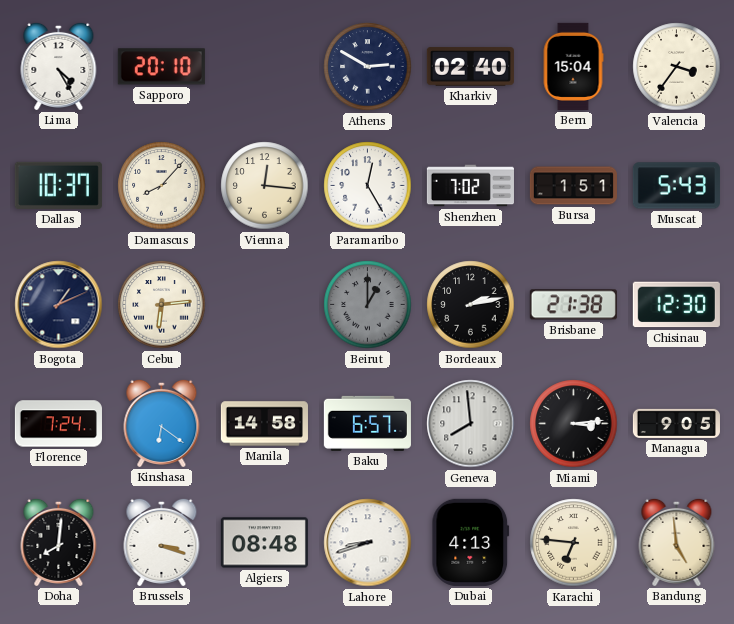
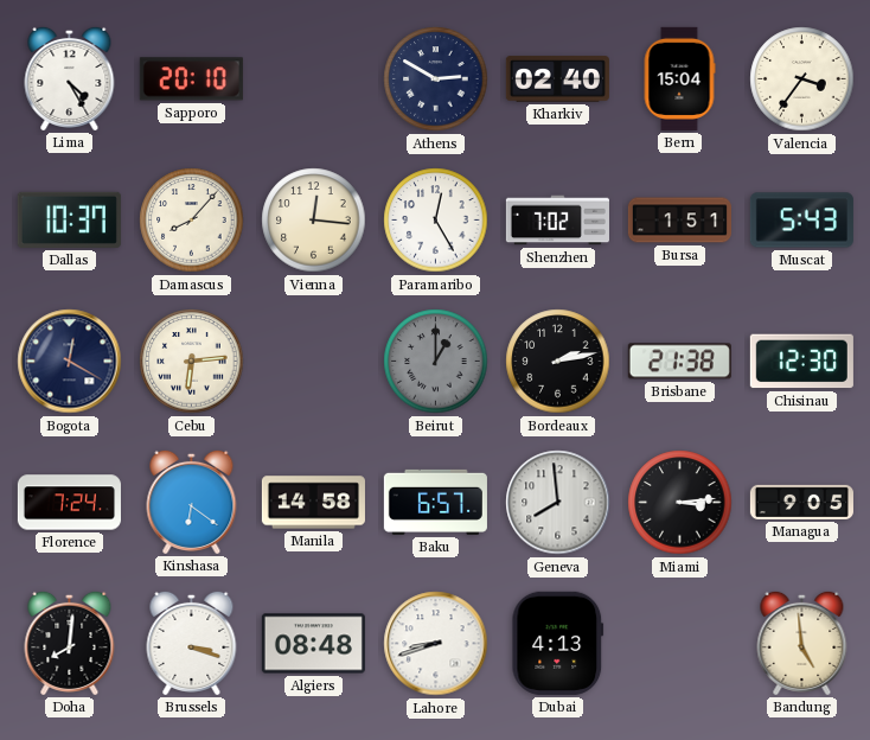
Bogota: 1:11 -> 12:20 (70, 362)
Karachi: 6:46 -> none (574, 543)
